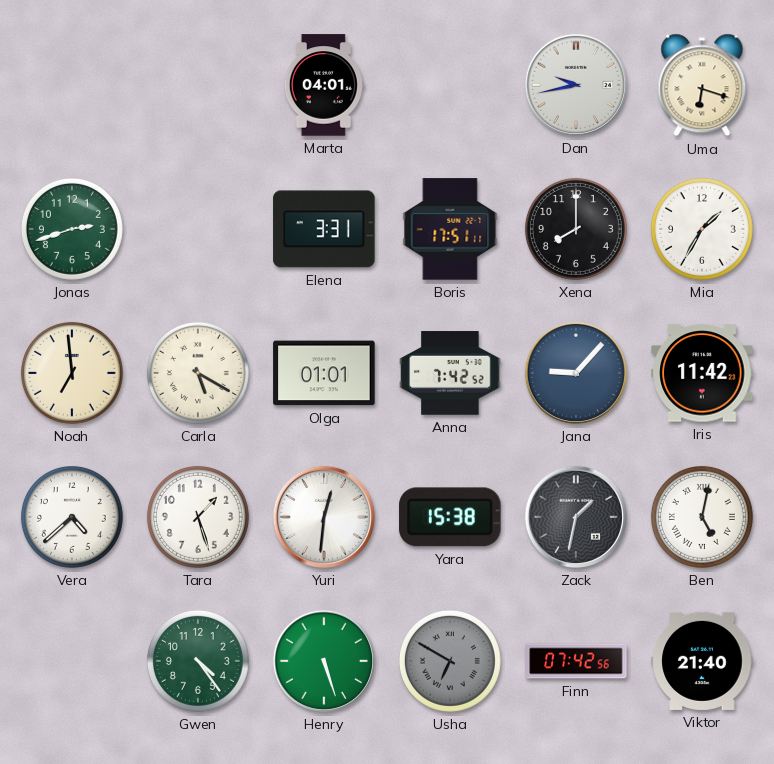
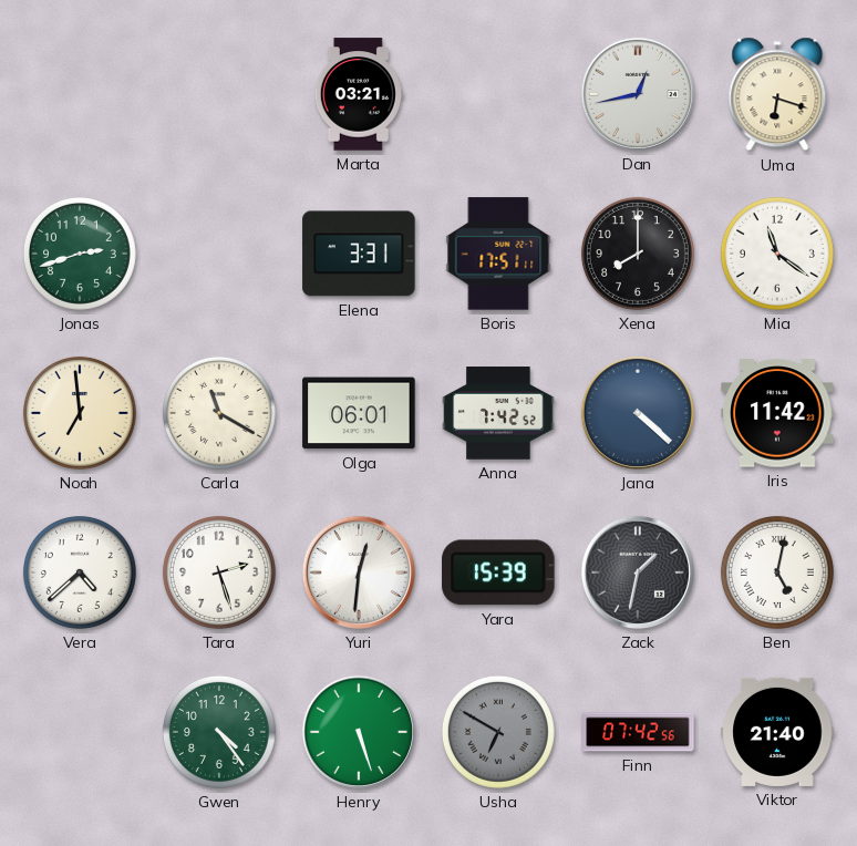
Marta: 04:01 -> 03:21 (359, 94)
Dan: 9:43 -> 12:43 (638, 94)
Mia: 1:35 -> 11:21 (777, 254)
Carla: 5:20 -> 11:20 (219, 413)
Olga: 01:01 -> 06:01 (359, 413)
Jana: 9:07 -> 4:22 (638, 413)
Tara: 1:27 -> 2:27 (219, 572)
Yara: 15:38 -> 15:39 (498, 572)
